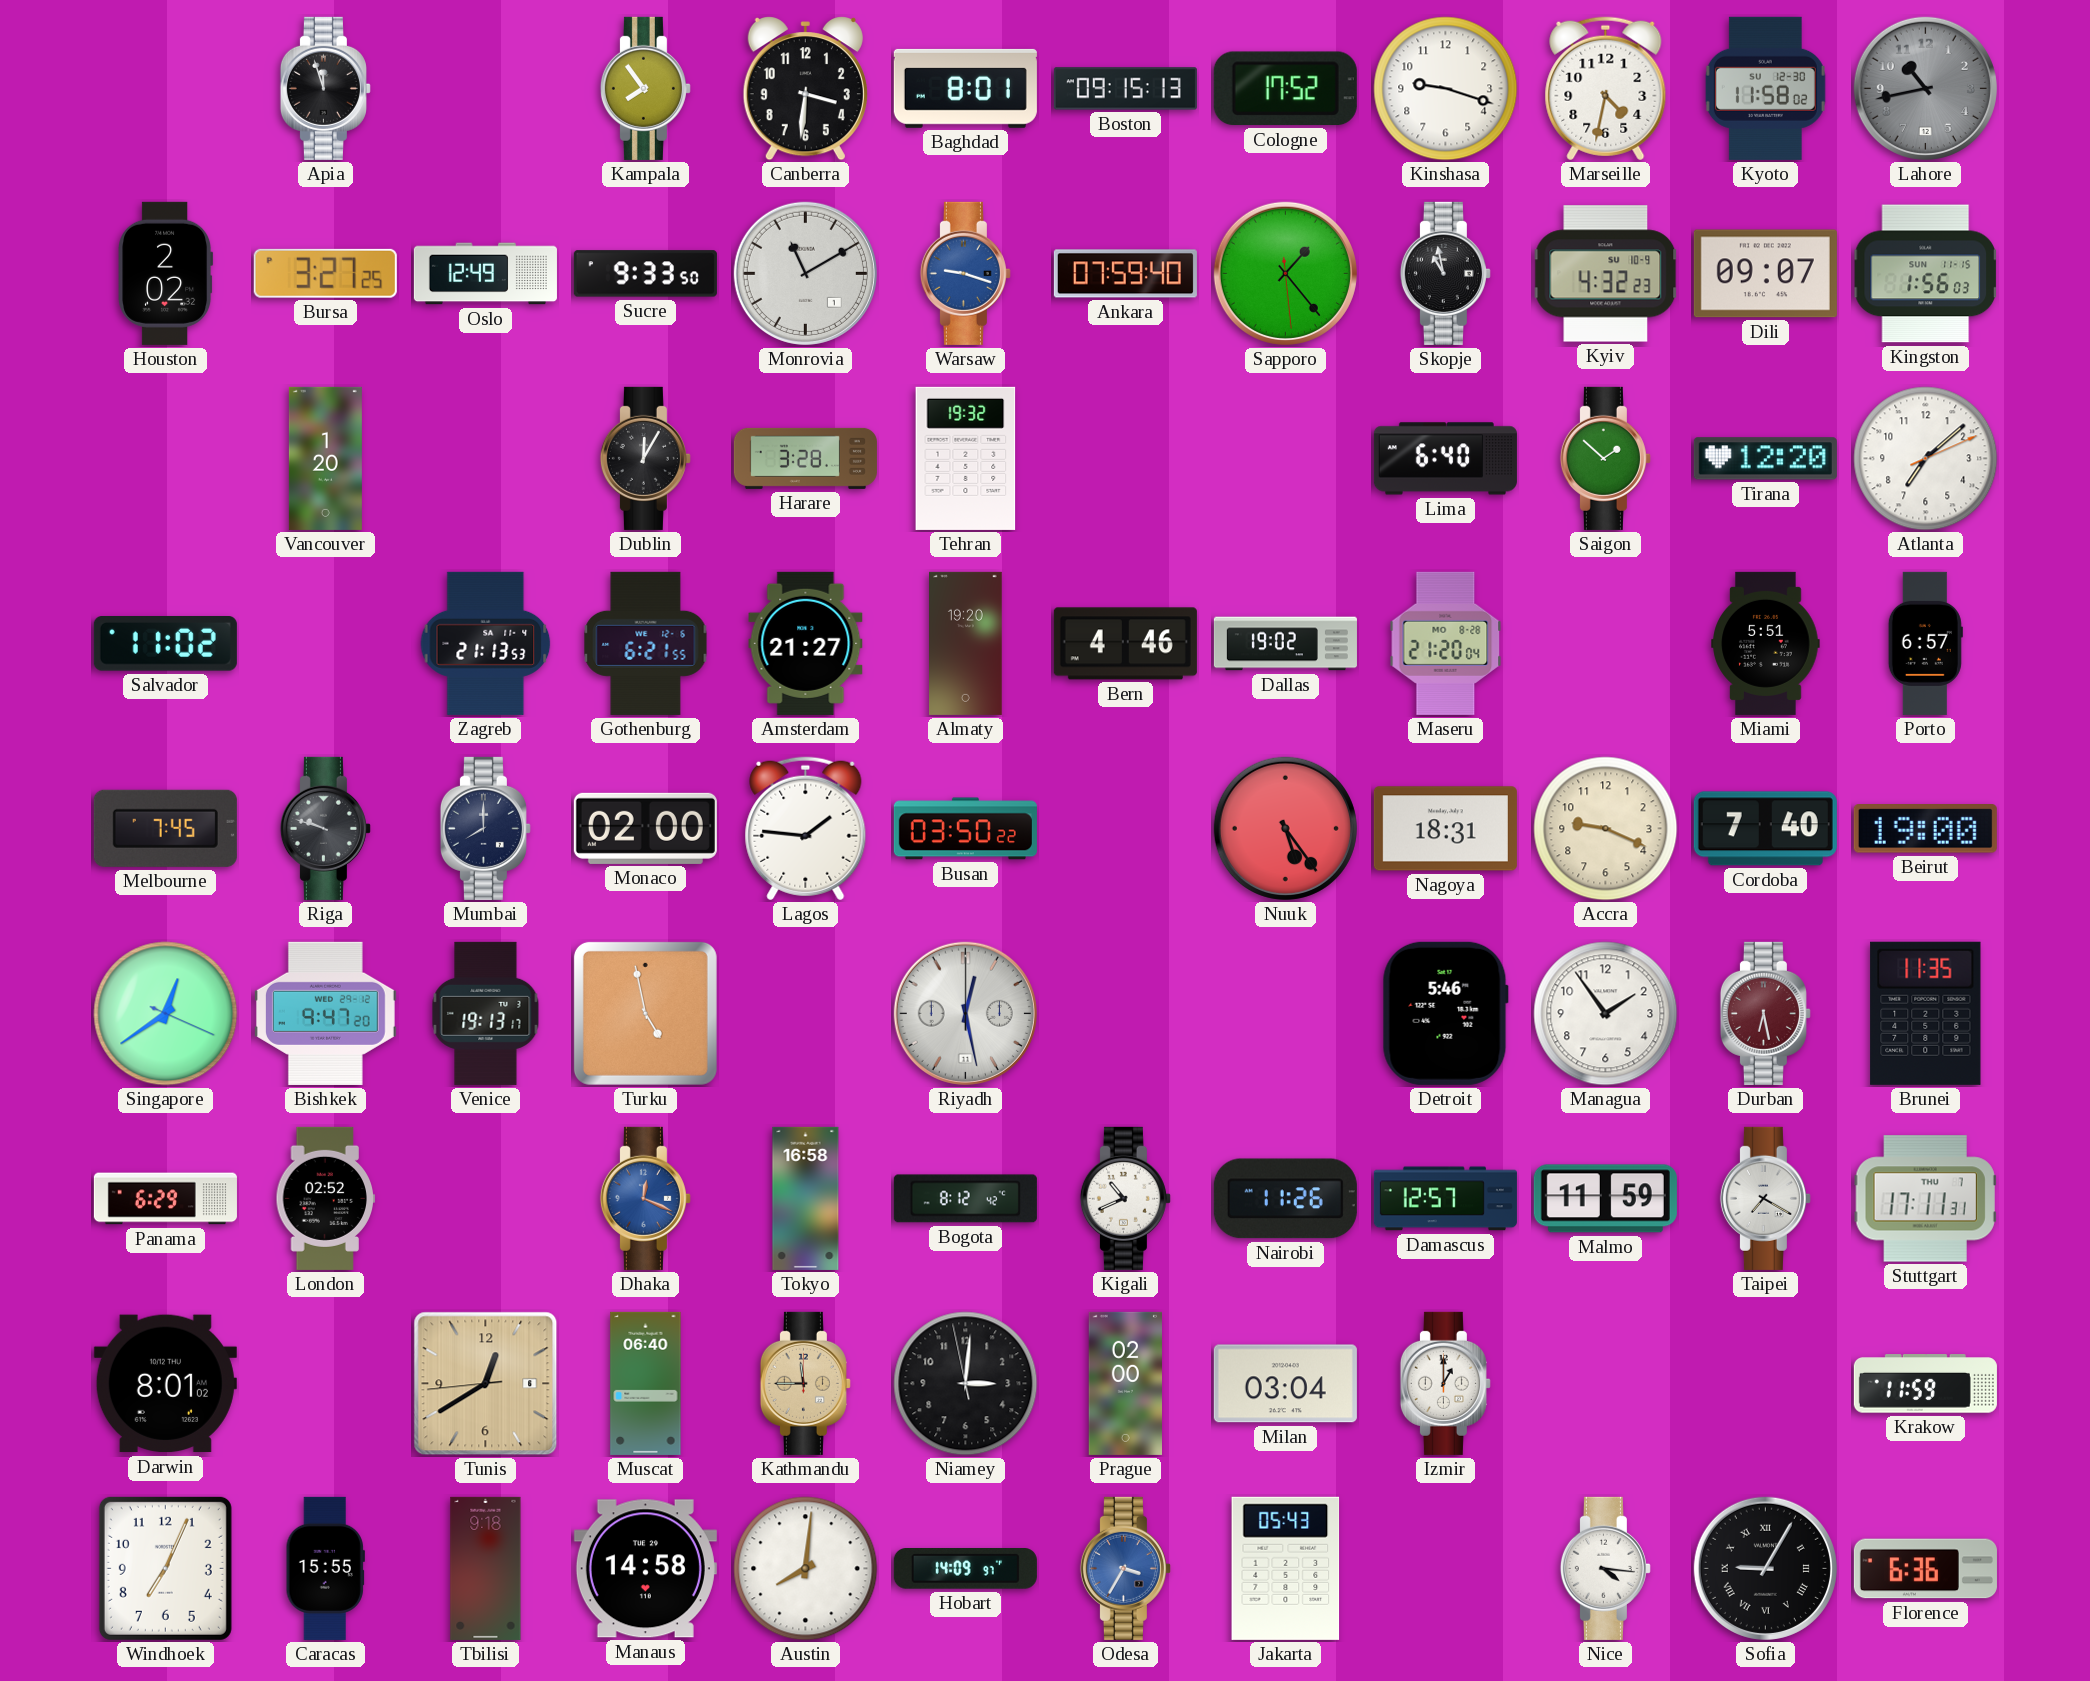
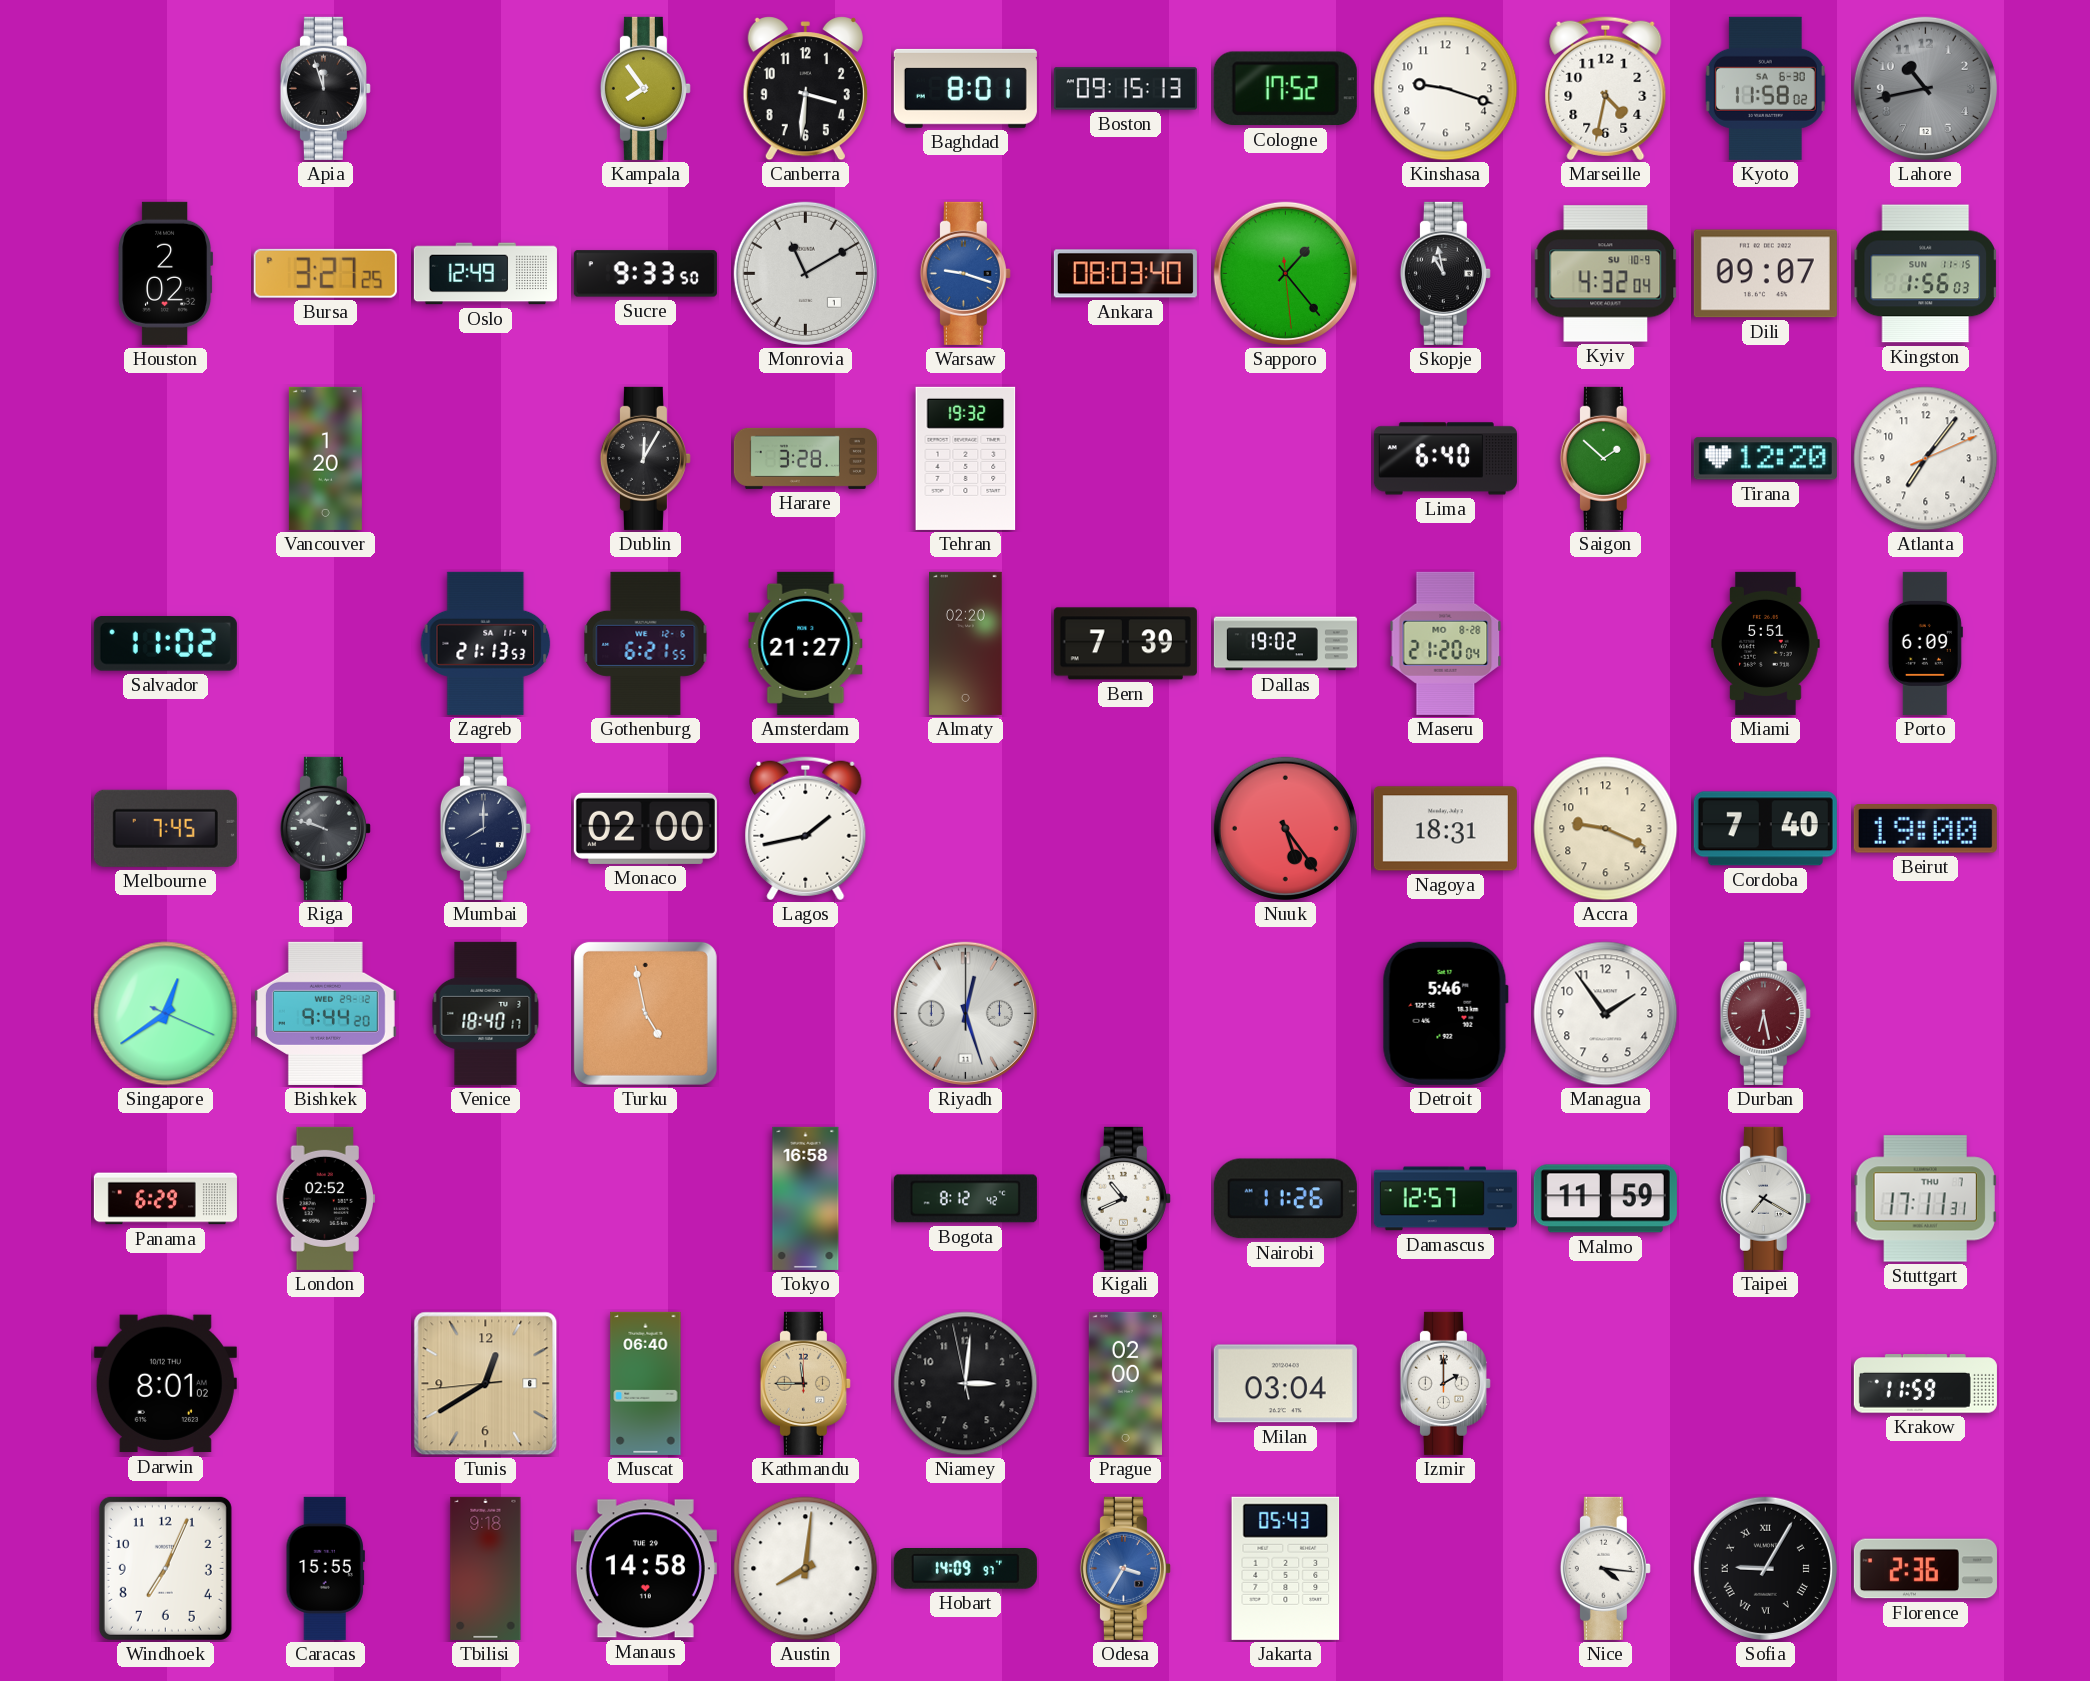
Kyoto date: SU 12-30 -> SA 6-30 (1765, 88)
Ankara: 07:59 -> 08:03 (1125, 274)
Kyiv: 4:32:23 -> 4:32:04 (1606, 274)
Atlanta: 7:08 -> 7:06 (1926, 459)
Almaty: 19:20 -> 02:20 (966, 643)
Bern: 4:46 -> 7:39 (1125, 644)
Porto: 6:57 -> 6:09 (1925, 643)
Lagos: 1:46 -> 1:43 (806, 829)
Busan: 03:50 -> none (965, 829)
Bishkek: 9:47 -> 9:44 (325, 1013)
Venice: 19:13 -> 18:40 (486, 1013)
Riyadh: 12:28 -> 12:27 (965, 1013)
Brunei: 11:35 -> none (1926, 1013)
Dhaka: 12:19 -> none (645, 1198)
Izmir: 1:00 -> 2:00 (1445, 1383)
Florence: 6:36 -> 2:36 (1925, 1569)
